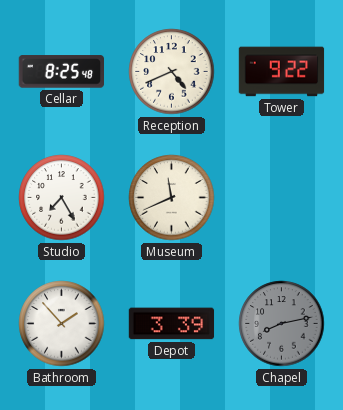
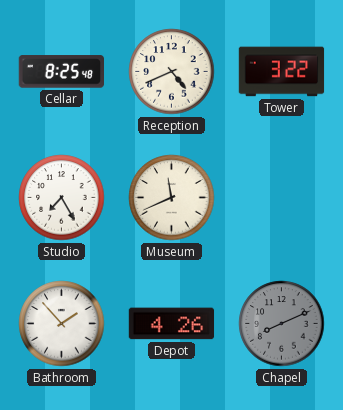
Tower: 9:22 -> 3:22 (282, 72)
Depot: 3:39 -> 4:26 (172, 324)
Chapel: 8:13 -> 8:11 (282, 324)
